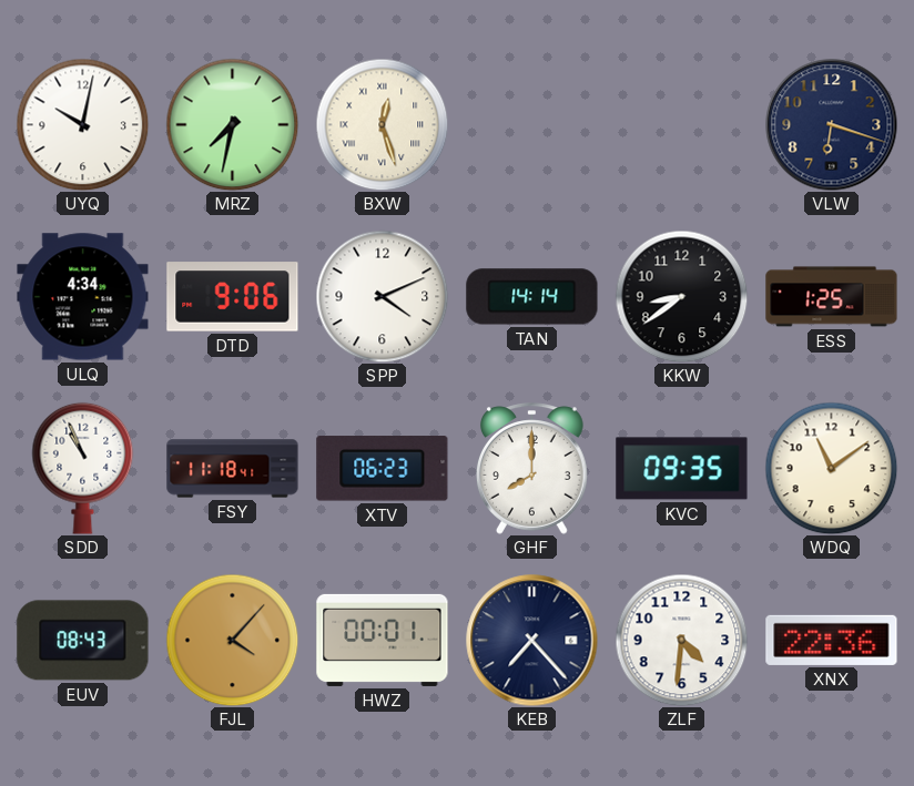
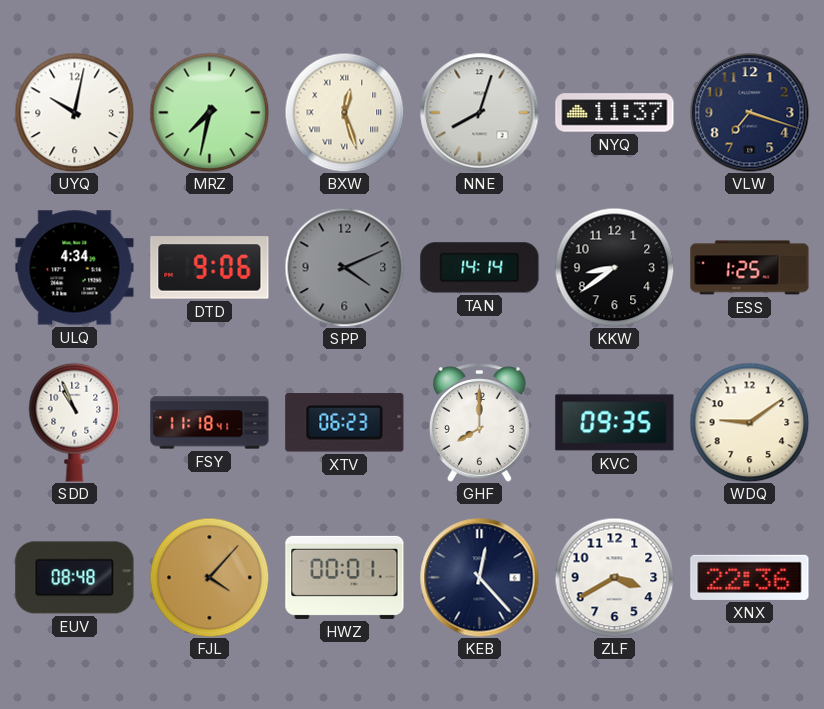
NNE: none -> 8:03 (480, 113)
NYQ: none -> 11:37 (615, 113)
VLW: 6:18 -> 7:18 (750, 113)
SPP dial: white -> grey (344, 267)
WDQ: 11:09 -> 9:09 (749, 422)
EUV: 08:43 -> 08:48 (75, 578)
KEB: 7:23 -> 12:23 (480, 578)
ZLF: 4:31 -> 3:40 (614, 577)
